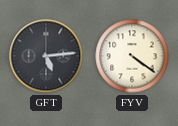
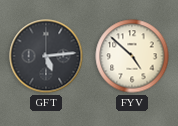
FYV: 4:21 -> 4:52 (132, 56)
